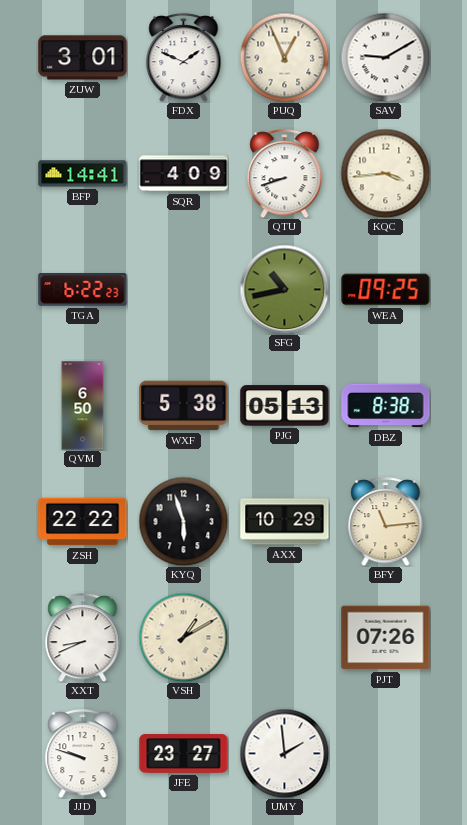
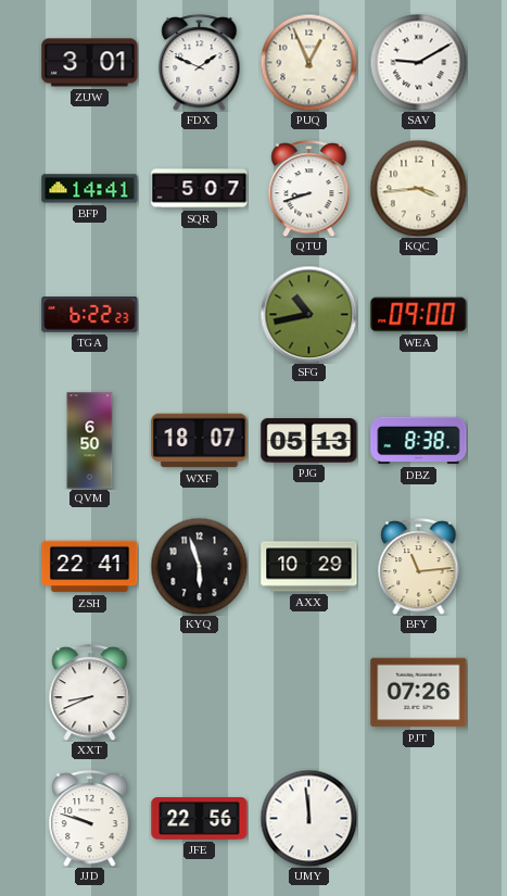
SQR: 4:09 -> 5:07 (200, 189)
WEA: 09:25 -> 09:00 (419, 315)
WXF: 5:38 -> 18:07 (200, 441)
ZSH: 22:22 -> 22:41 (90, 567)
VSH: 1:10 -> none (183, 637)
JFE: 23:27 -> 22:56 (200, 819)
UMY: 1:59 -> 11:59 (308, 818)
